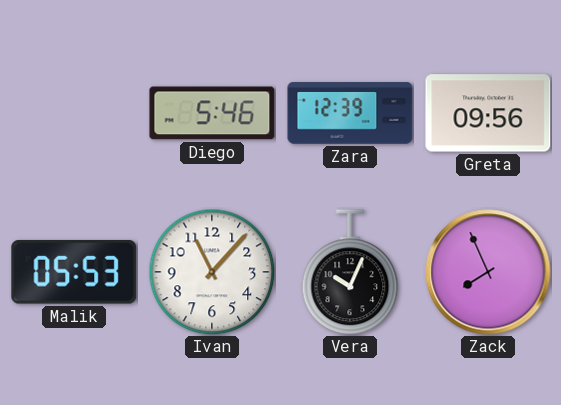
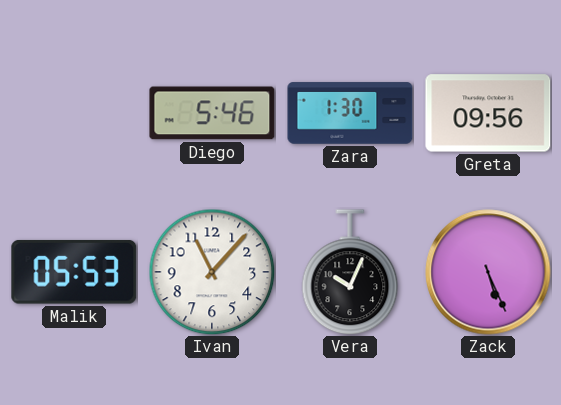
Zara: 12:39 -> 1:30 (350, 113)
Zack: 7:56 -> 5:26 (488, 272)
